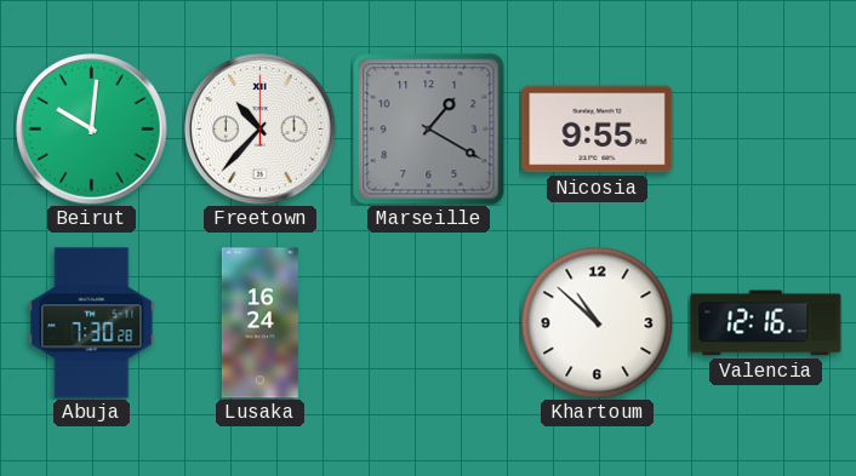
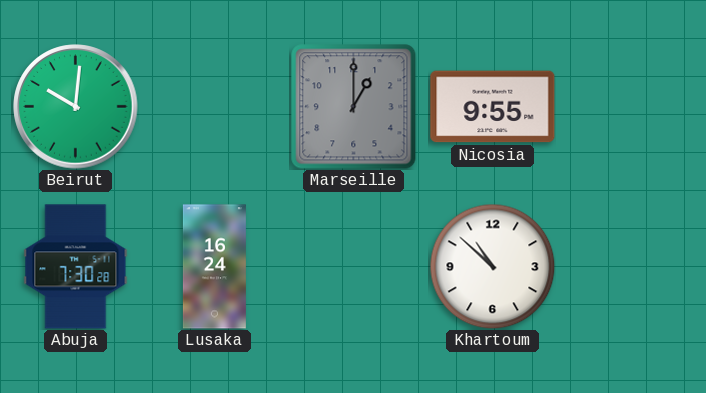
Freetown: 10:37 -> none (261, 130)
Marseille: 1:20 -> 1:00 (354, 107)
Valencia: 12:16 -> none (766, 323)
